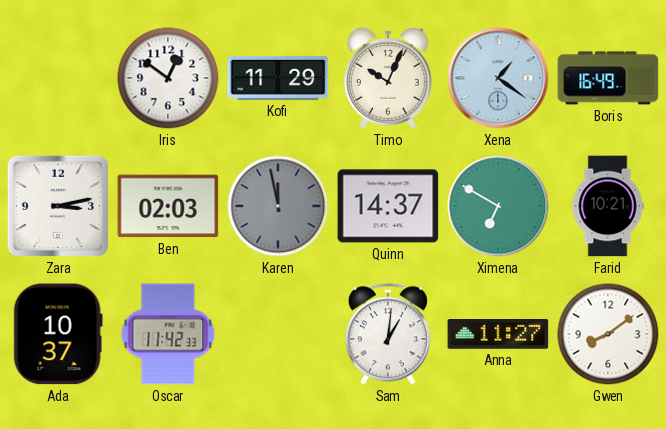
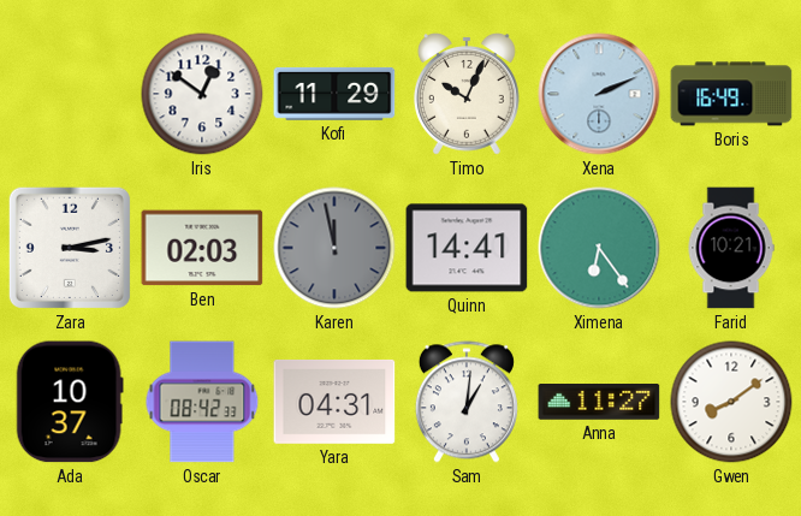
Xena: 1:21 -> 2:11 (599, 94)
Quinn: 14:37 -> 14:41 (467, 248)
Ximena: 6:50 -> 6:24 (599, 248)
Oscar: 11:42 -> 08:42 (202, 402)
Yara: none -> 04:31 (334, 402)
